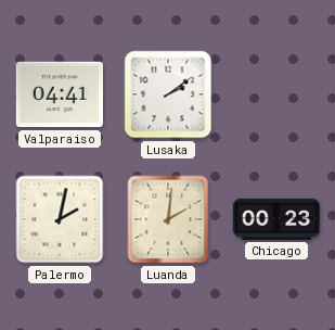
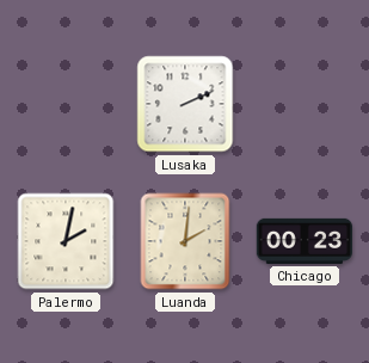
Valparaiso: 04:41 -> none (59, 94)
Lusaka: 2:09 -> 2:11 (185, 104)
